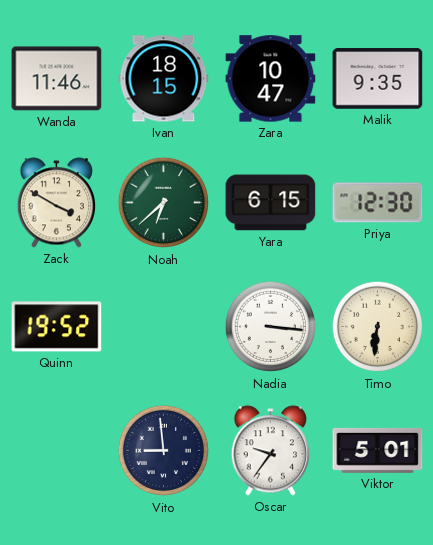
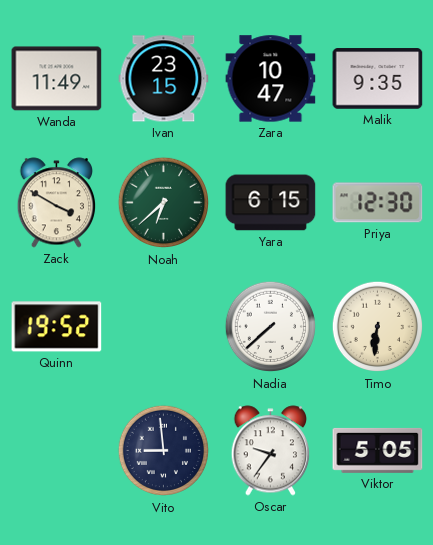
Wanda: 11:46 -> 11:49 (57, 79)
Ivan: 18:15 -> 23:15 (164, 79)
Nadia: 3:16 -> 7:38 (271, 327)
Viktor: 5:01 -> 5:05 (378, 450)
